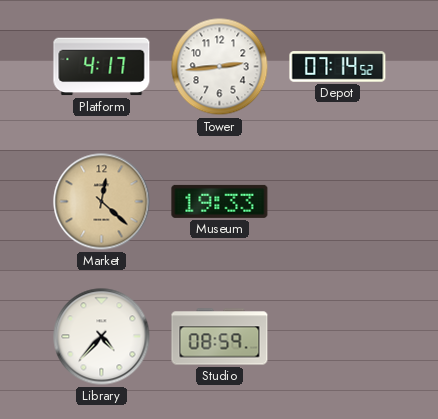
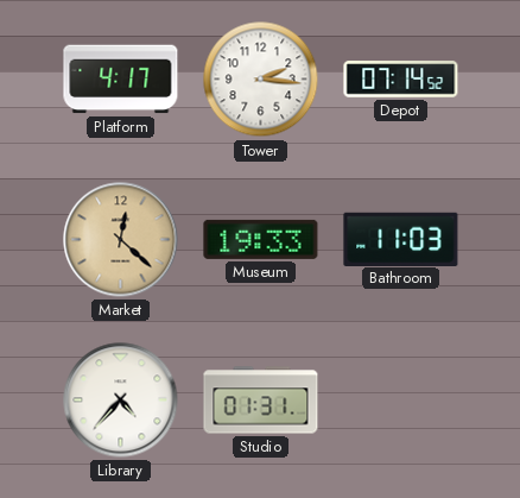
Tower: 2:44 -> 2:16 (261, 80)
Bathroom: none -> 11:03 (401, 239)
Studio: 08:59 -> 01:31 (261, 401)
